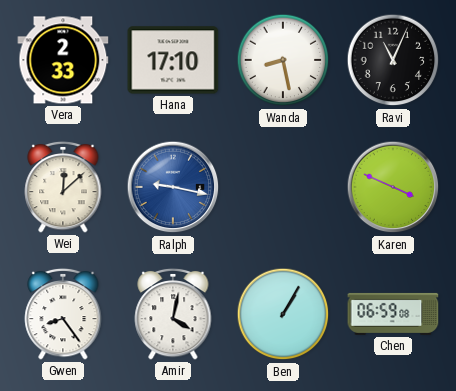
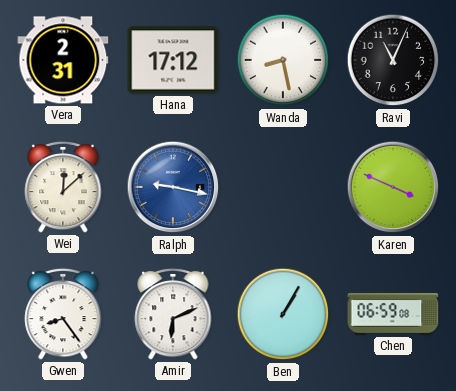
Vera: 2:33 -> 2:31 (63, 60)
Hana: 17:10 -> 17:12 (173, 60)
Amir: 4:02 -> 6:11 (173, 314)
